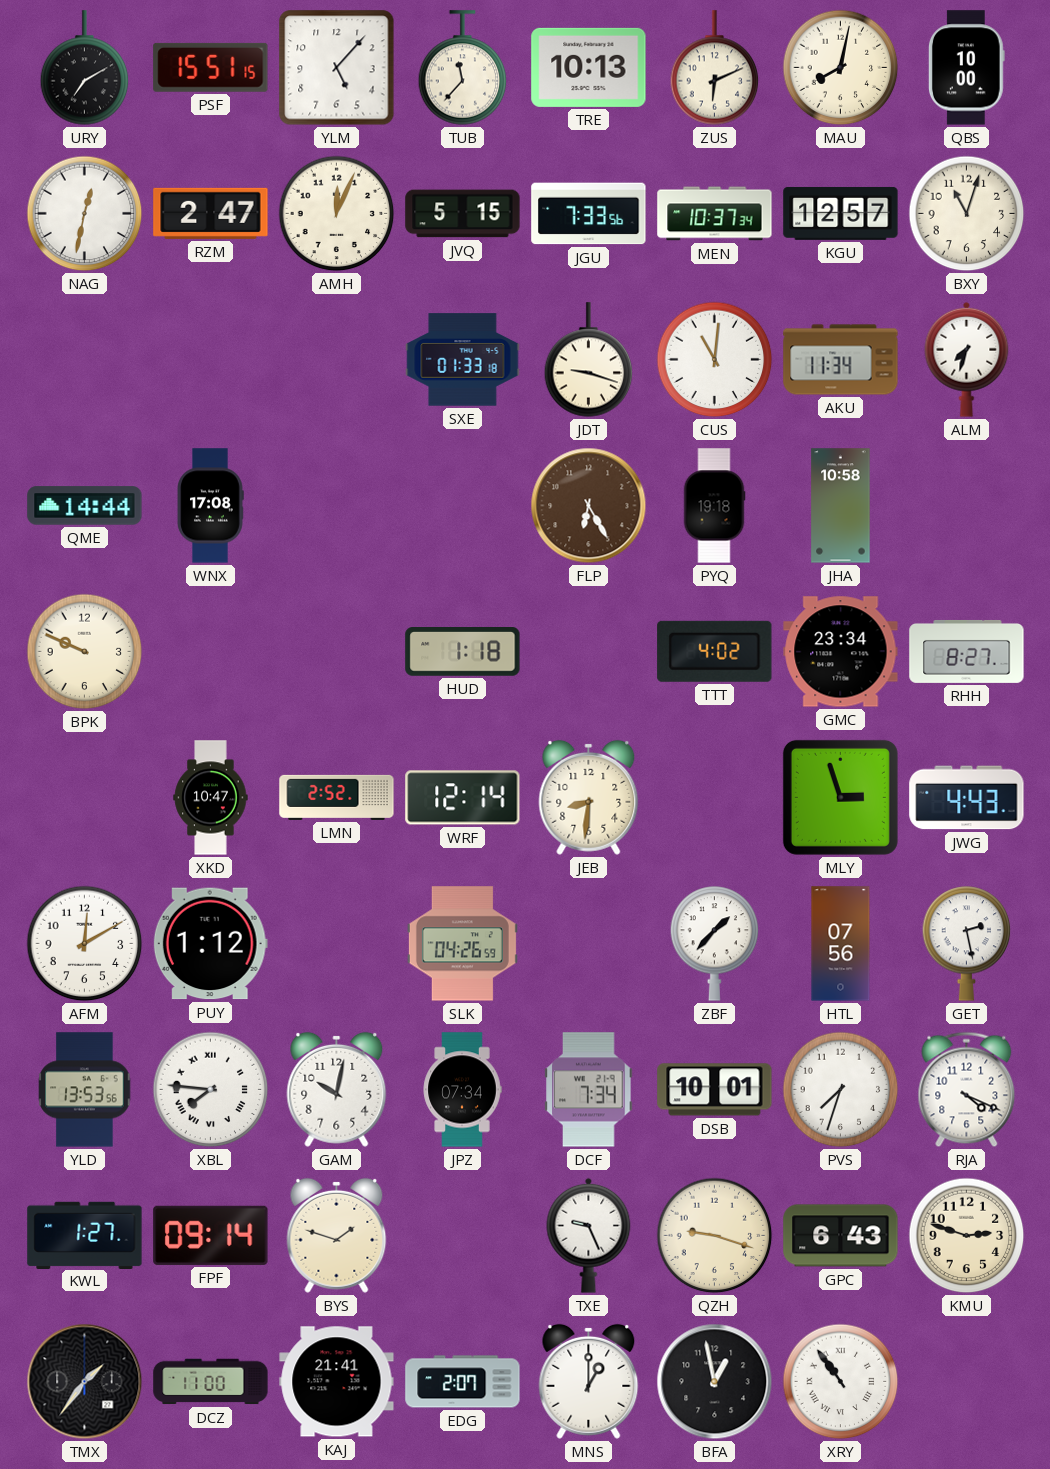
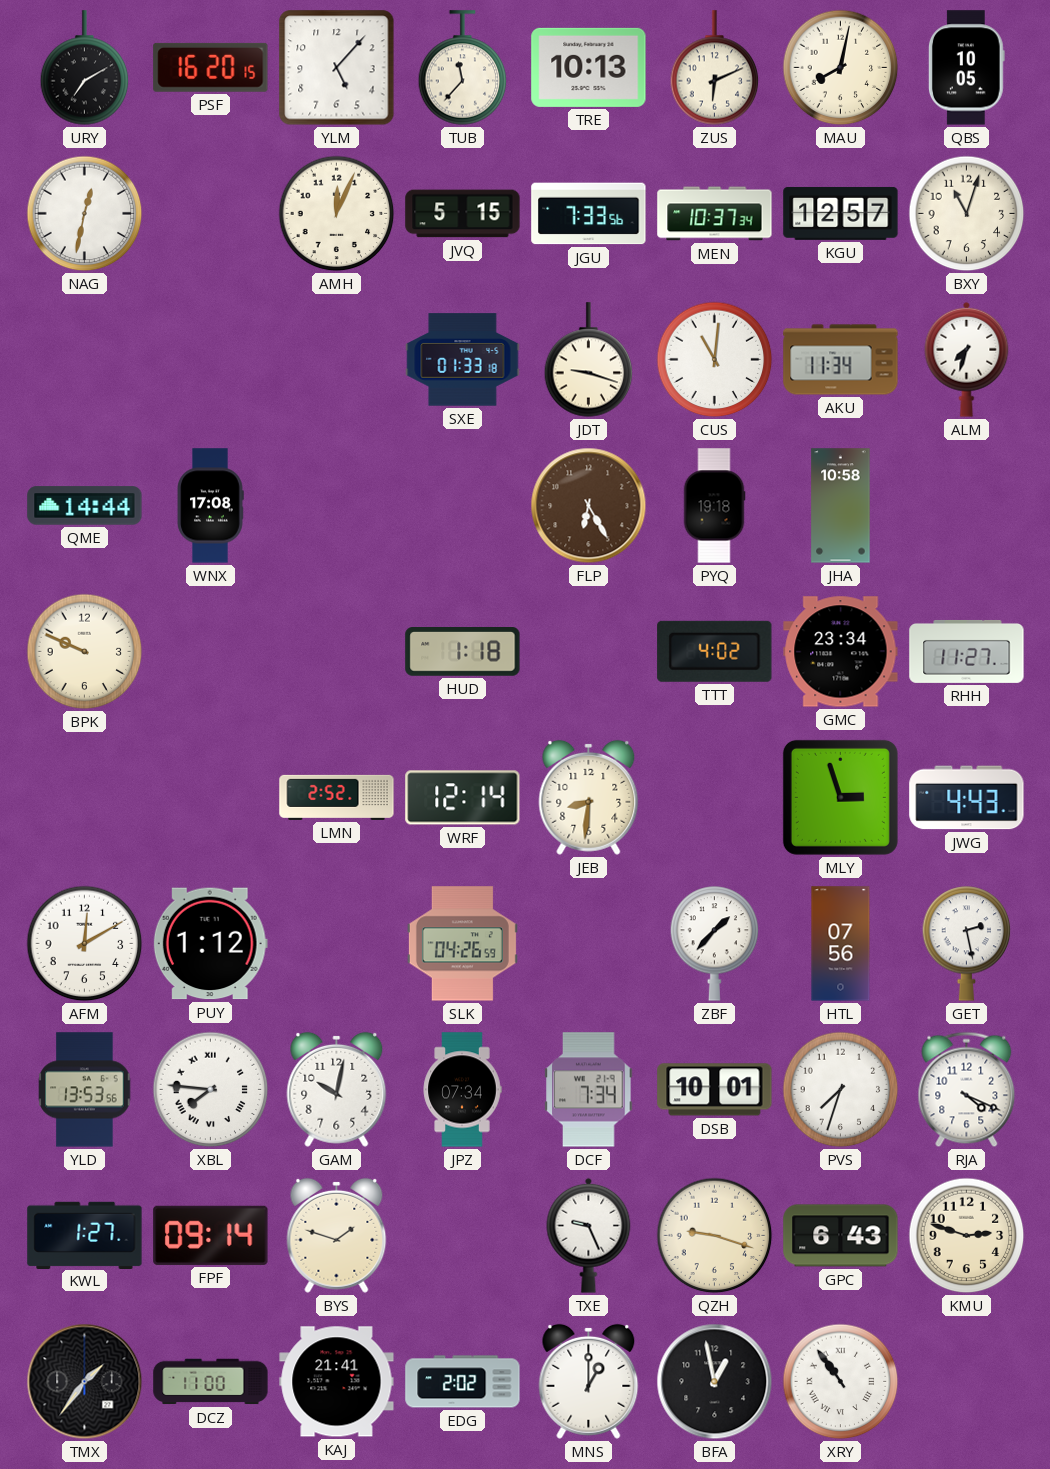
PSF: 15:51 -> 16:20 (211, 67)
QBS: 10:00 -> 10:05 (966, 68)
RZM: 2:47 -> none (211, 213)
RHH: 8:27 -> 11:27 (967, 651)
XKD: 10:47 -> none (211, 798)
EDG: 2:07 -> 2:02 (463, 1382)
